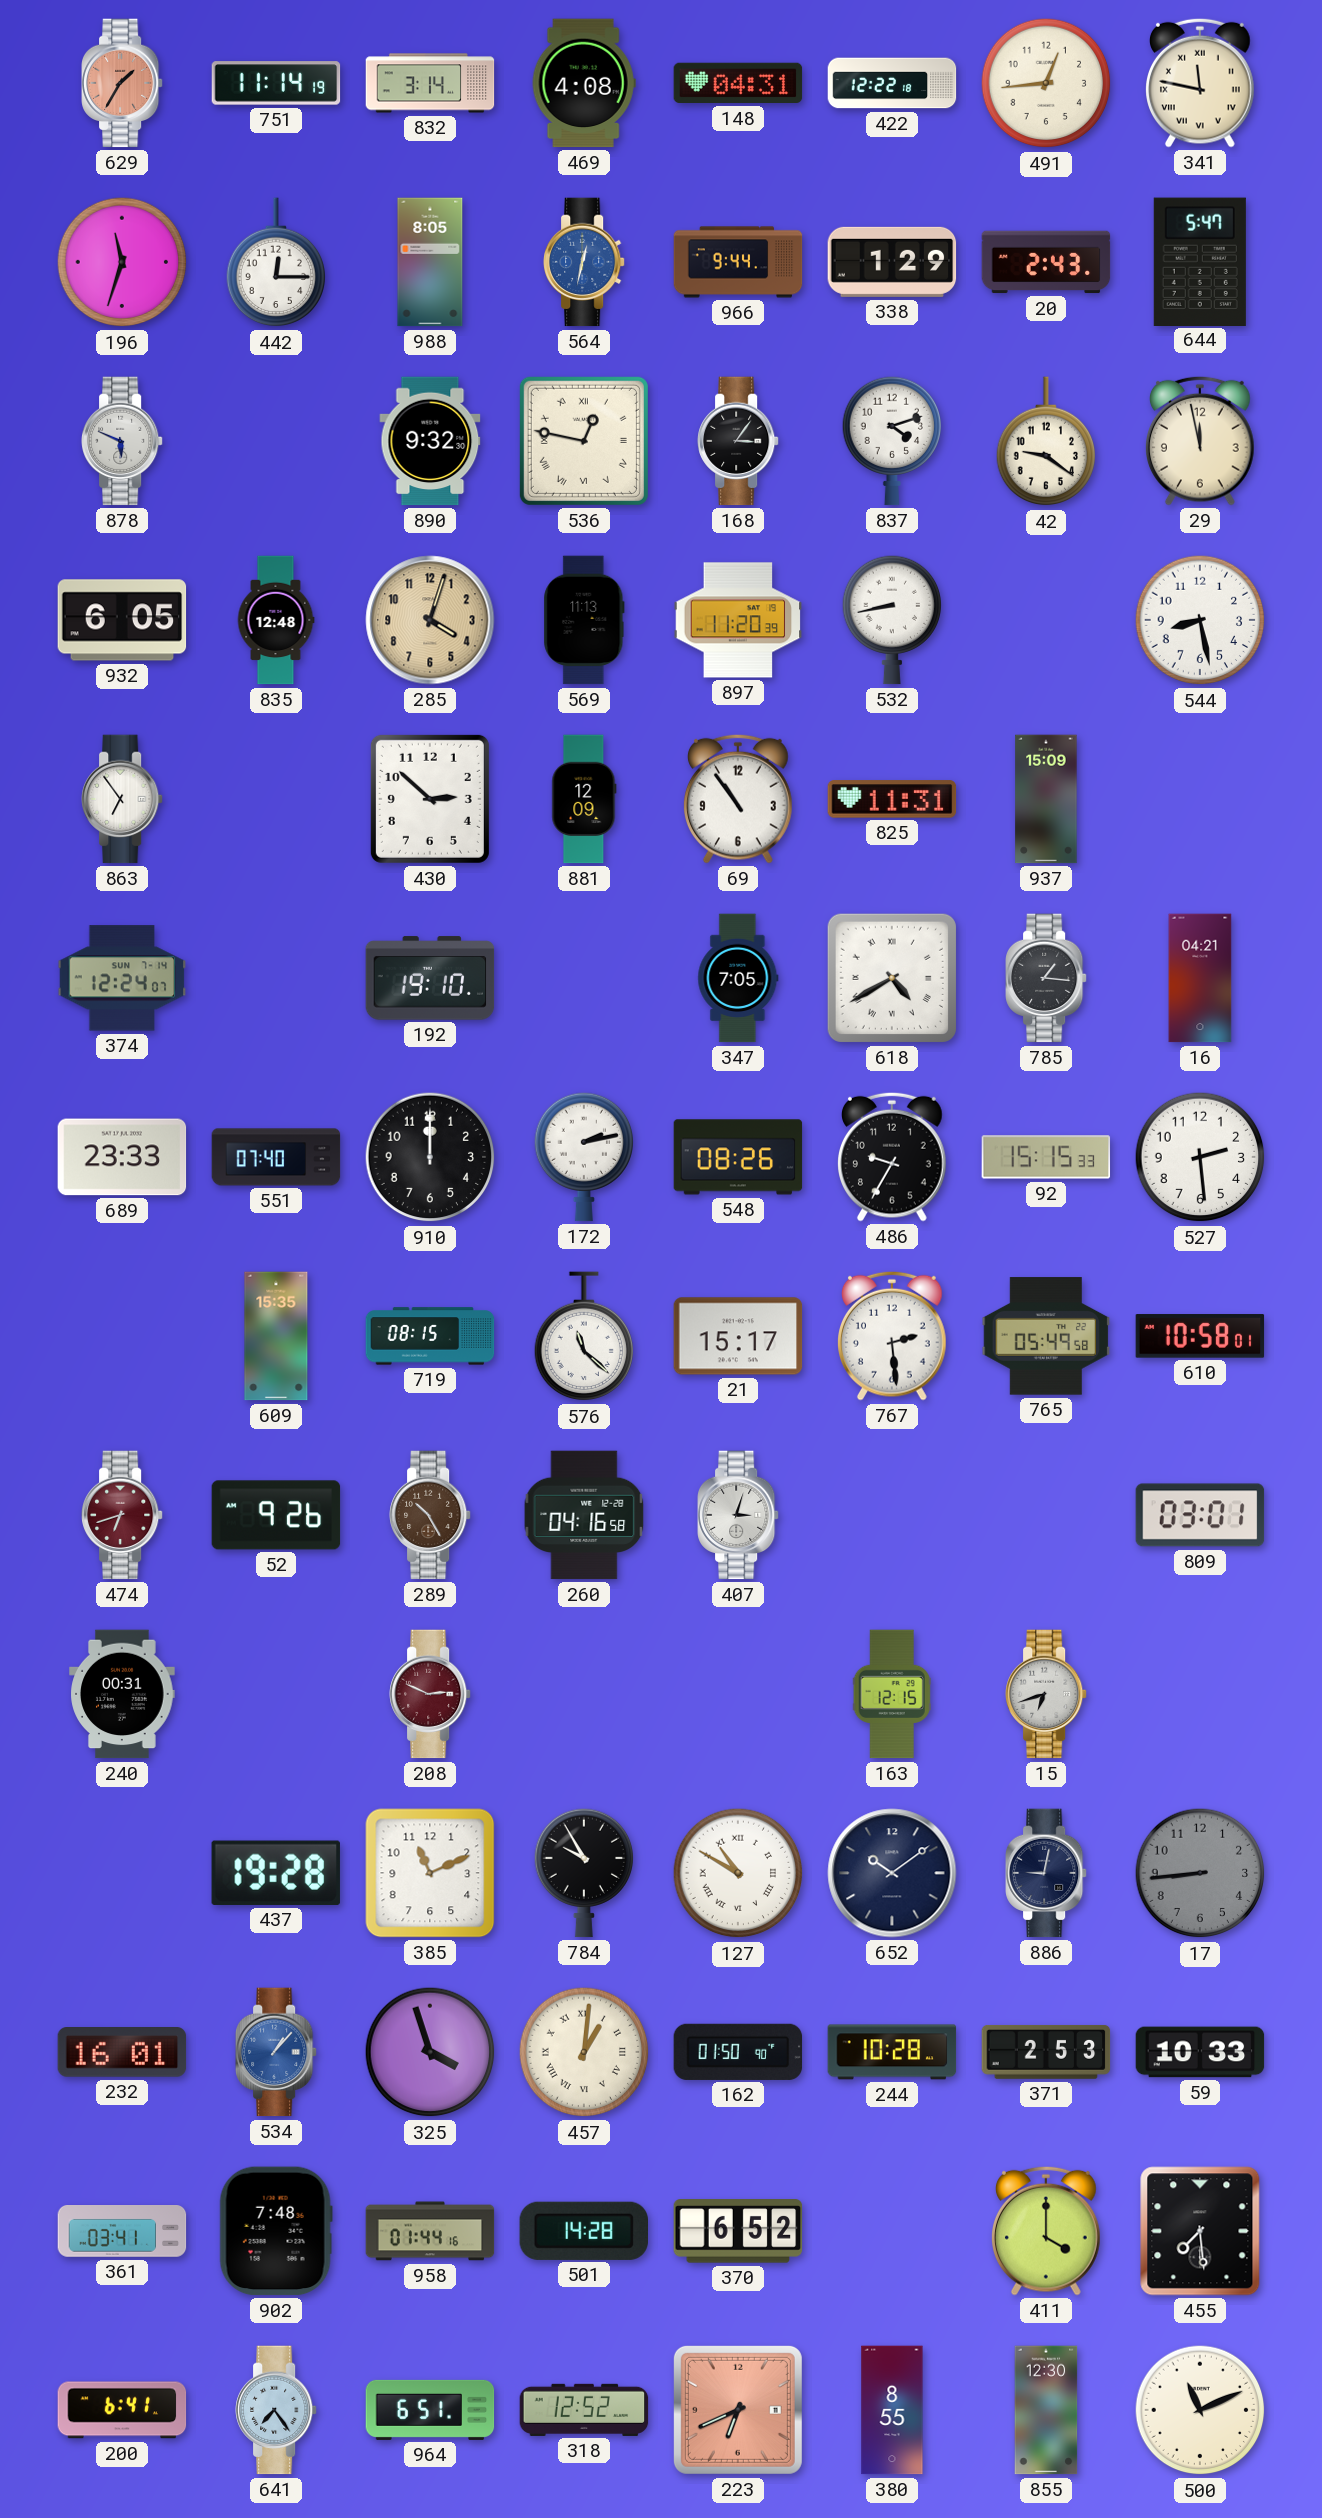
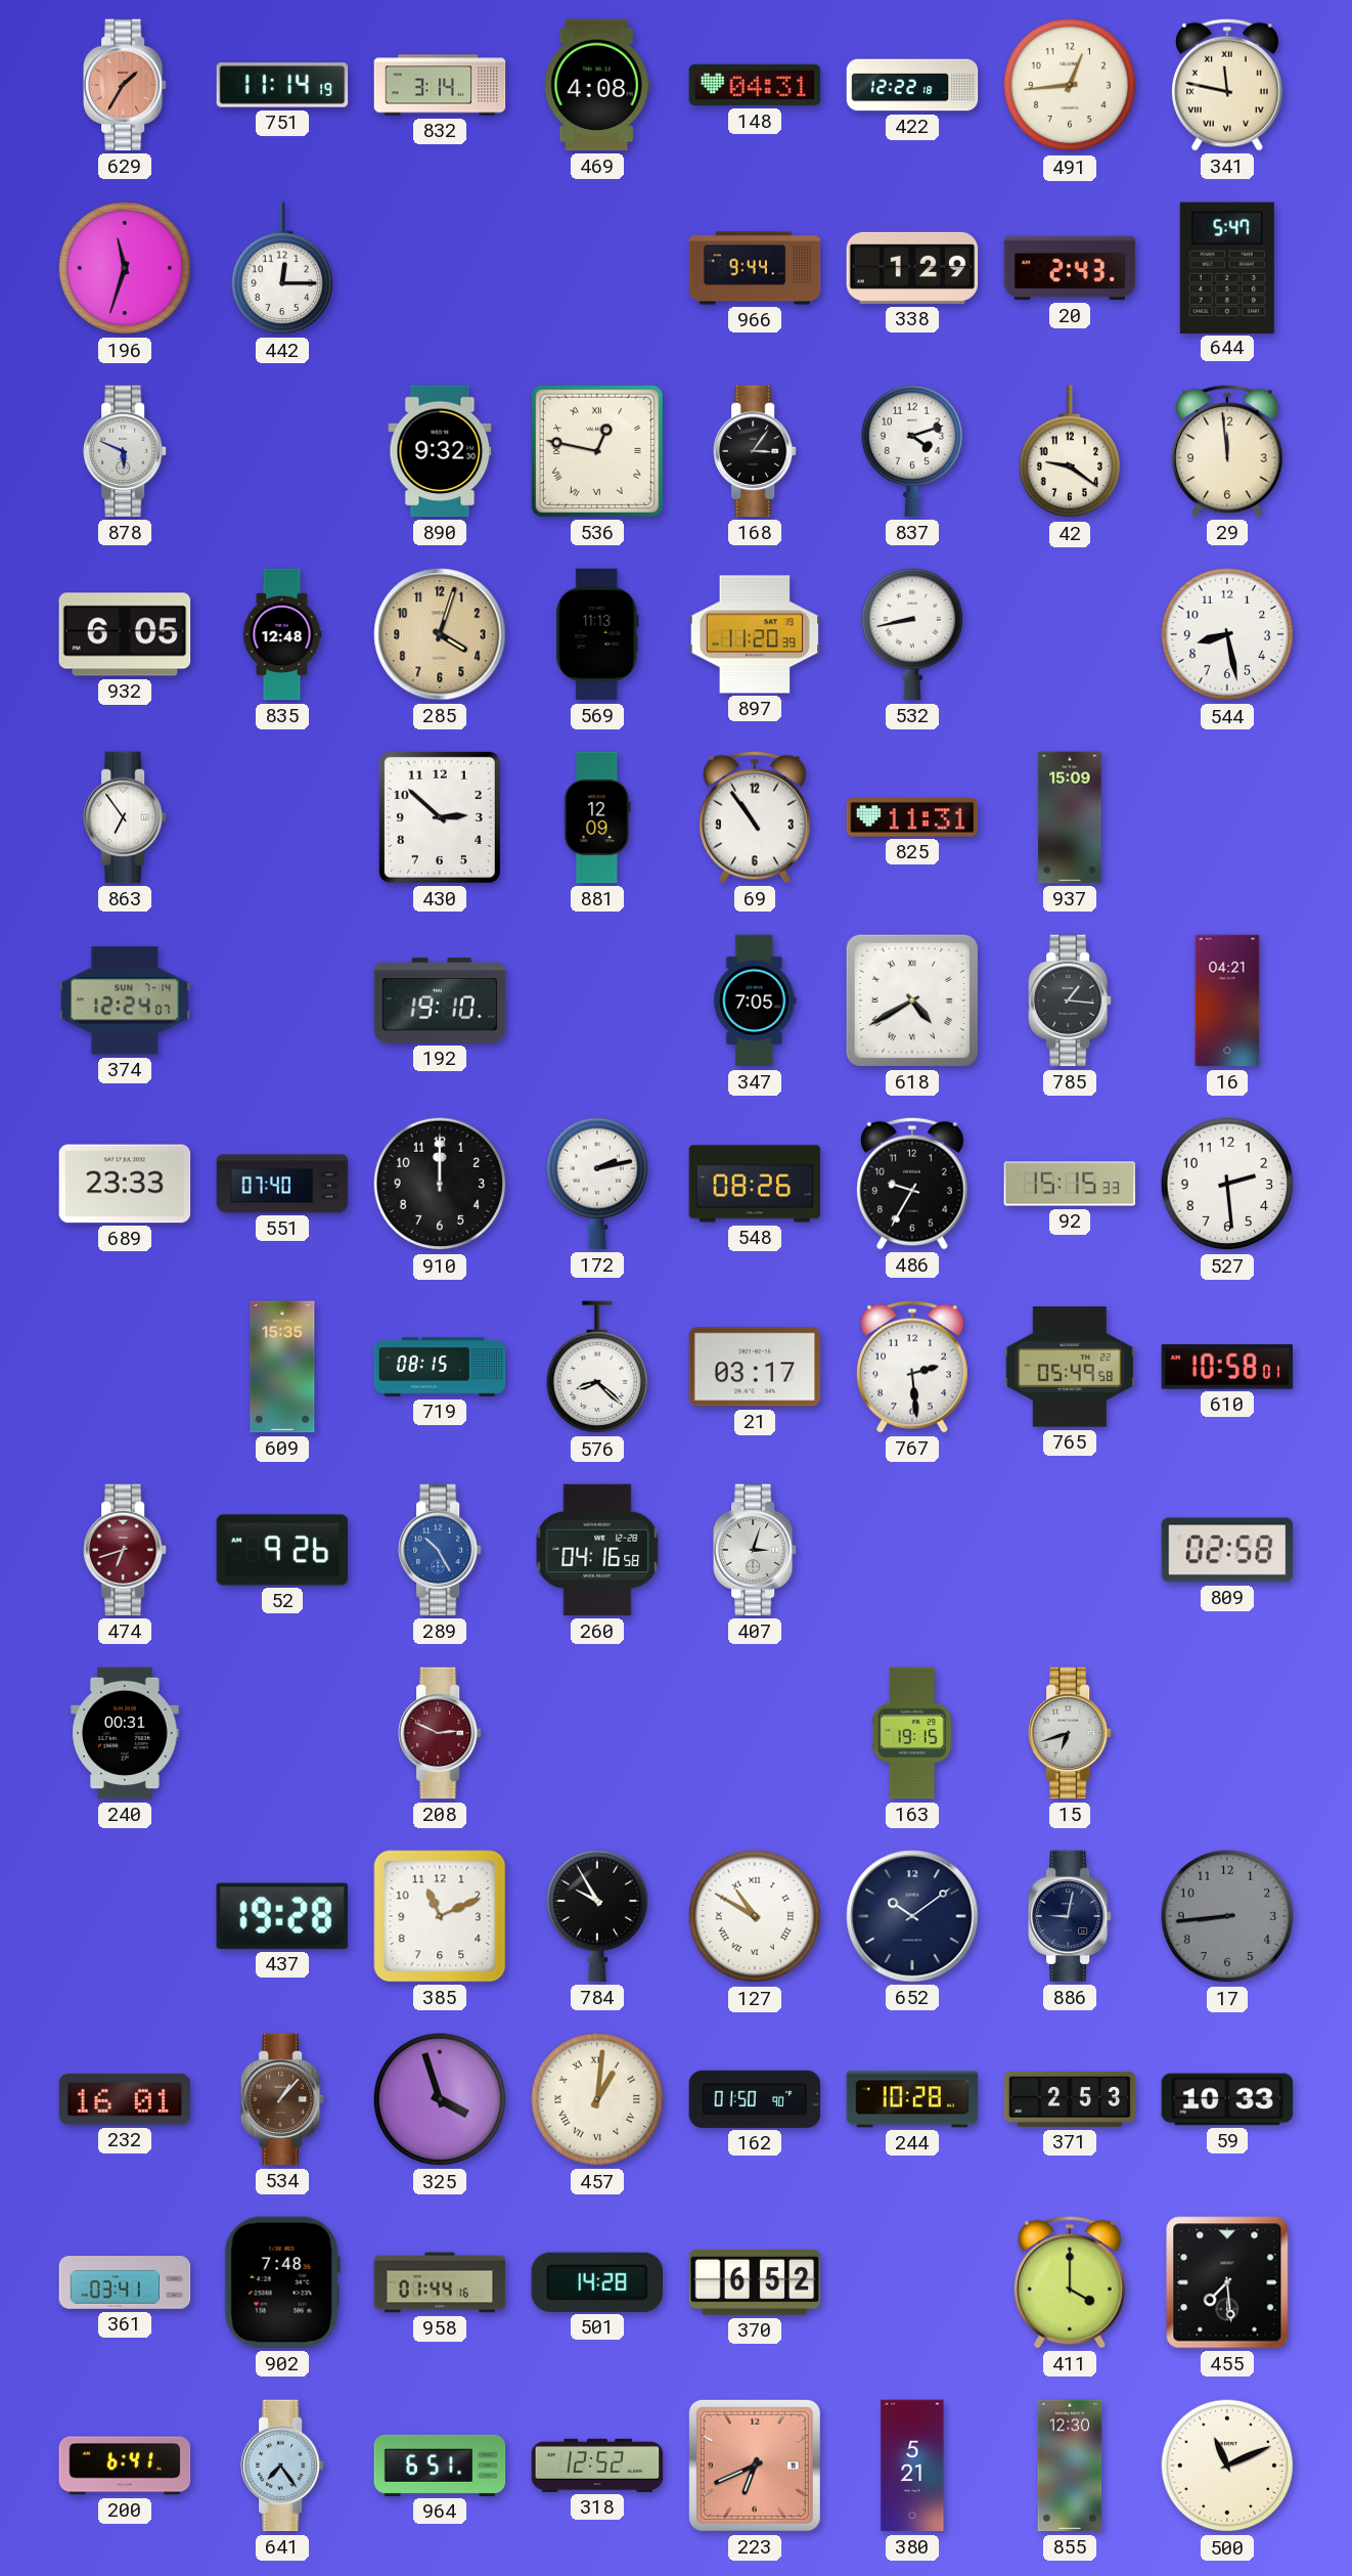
988: 8:05 -> none (430, 262)
564: 12:32 -> none (585, 262)
29: 11:58 -> 11:59 (1228, 451)
576: 11:22 -> 8:22 (596, 1368)
21: 15:17 -> 03:17 (755, 1367)
289 dial: brown -> blue (441, 1550)
809: 03:01 -> 02:58 (1227, 1550)
163: 12:15 -> 19:15 (912, 1733)
534 dial: blue -> brown (283, 2099)
380: 8:55 -> 5:21 (912, 2466)
